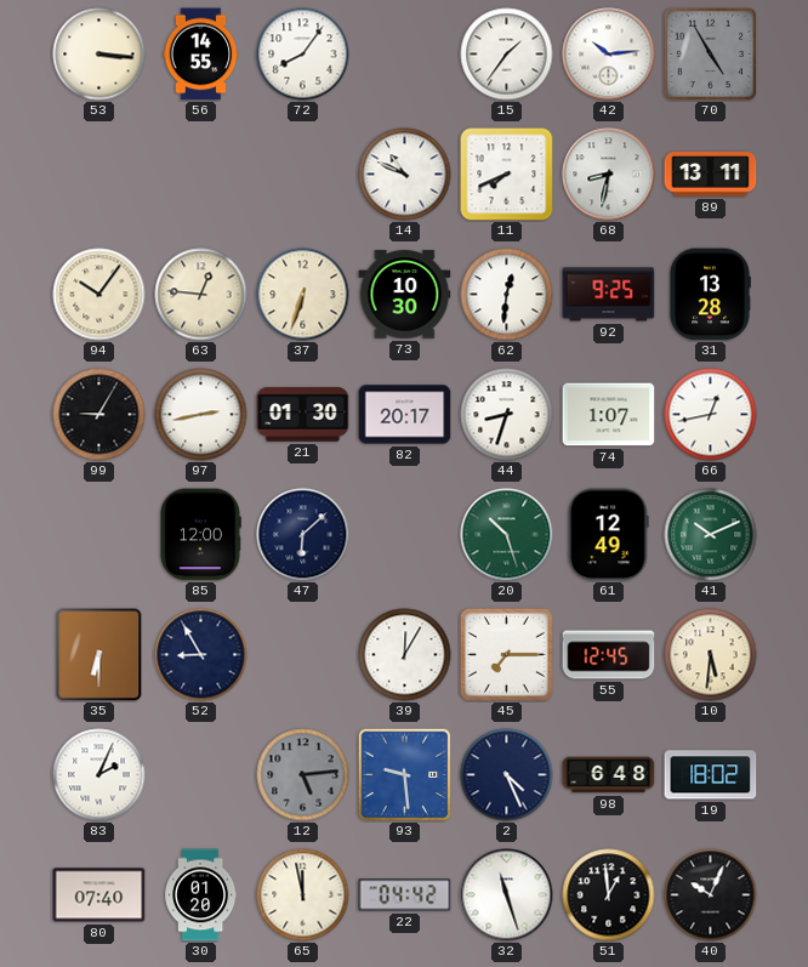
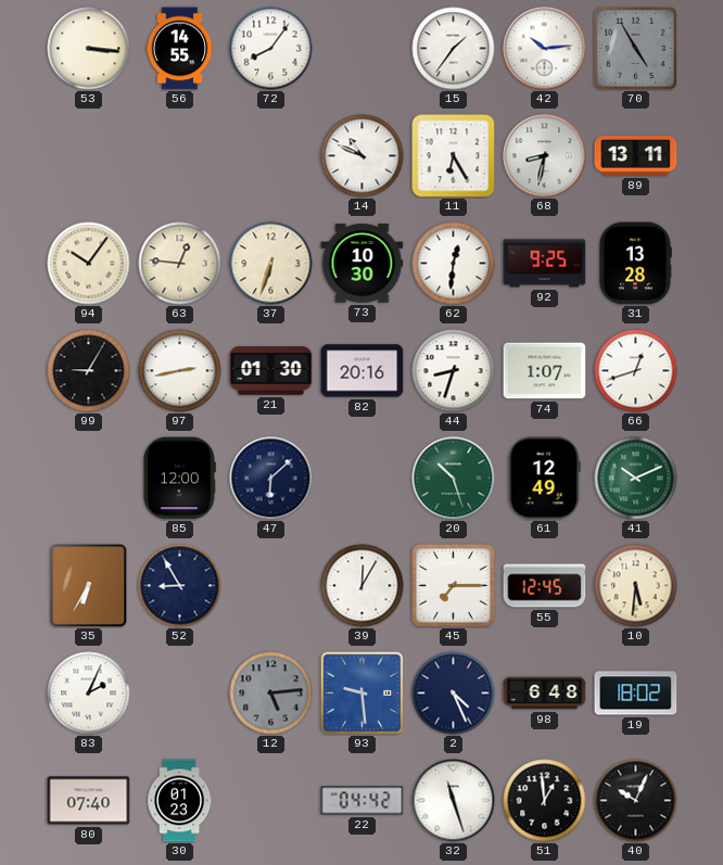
11: 7:41 -> 6:25 (454, 156)
82: 20:17 -> 20:16 (363, 371)
66: 12:43 -> 12:42 (636, 371)
35: 6:30 -> 6:35 (89, 586)
30: 01:20 -> 01:23 (180, 801)
65: 11:58 -> none (303, 895)
